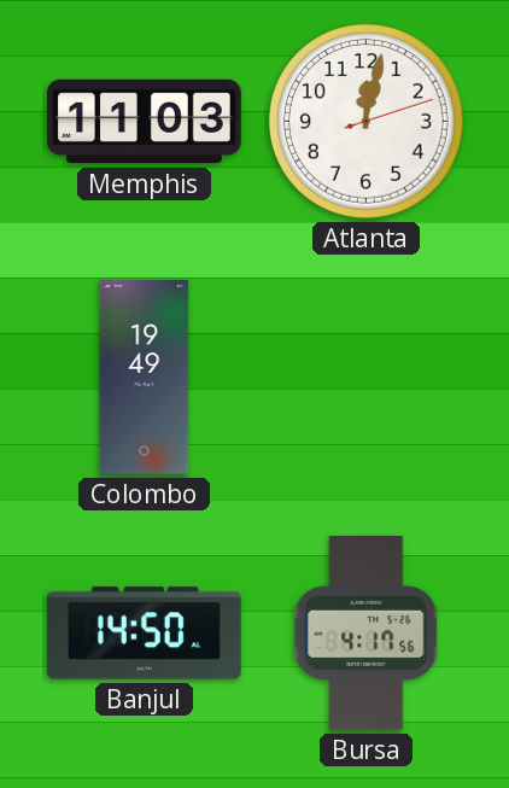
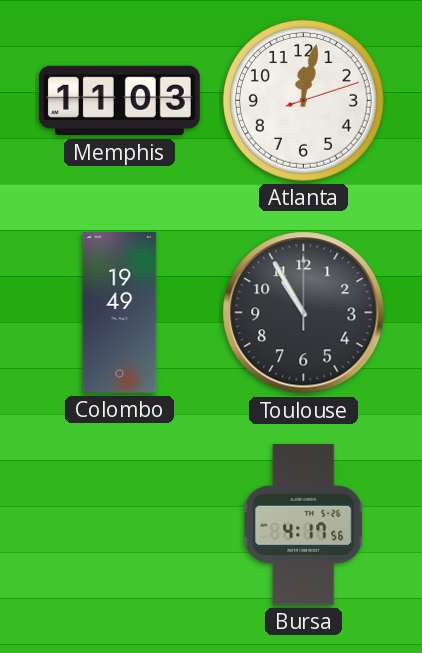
Toulouse: none -> 10:55 (304, 313)
Banjul: 14:50 -> none (145, 634)
